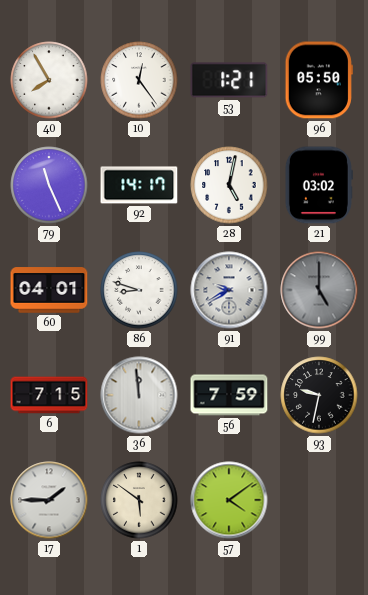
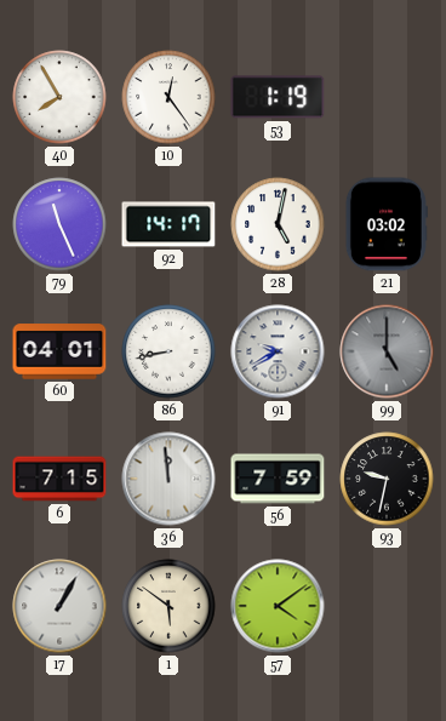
53: 1:21 -> 1:19 (278, 97)
96: 05:50 -> none (319, 80)
86: 8:48 -> 8:43 (168, 351)
17: 1:45 -> 1:05 (59, 606)
